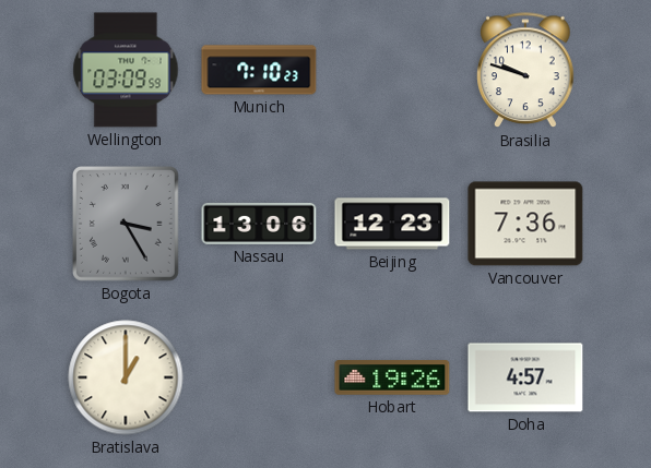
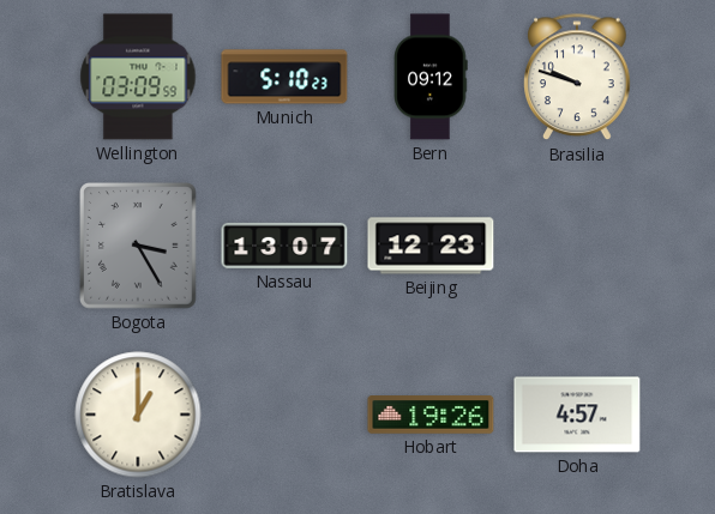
Munich: 7:10 -> 5:10 (284, 77)
Bern: none -> 09:12 (431, 77)
Nassau: 13:06 -> 13:07 (284, 246)
Vancouver: 7:36 -> none (525, 224)
